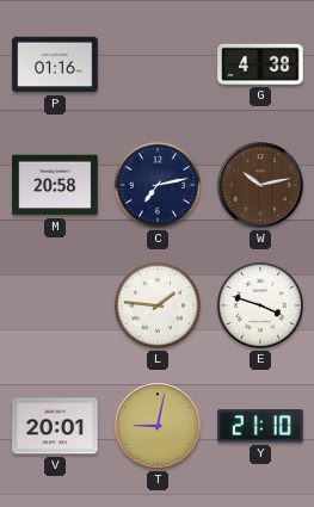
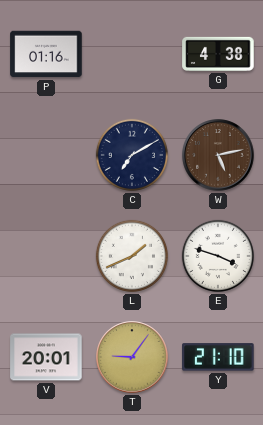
M: 20:58 -> none (55, 185)
C: 7:13 -> 7:10 (132, 155)
W: 10:13 -> 5:13 (218, 155)
L: 1:46 -> 1:41 (132, 256)
T: 9:02 -> 9:06 (132, 357)
